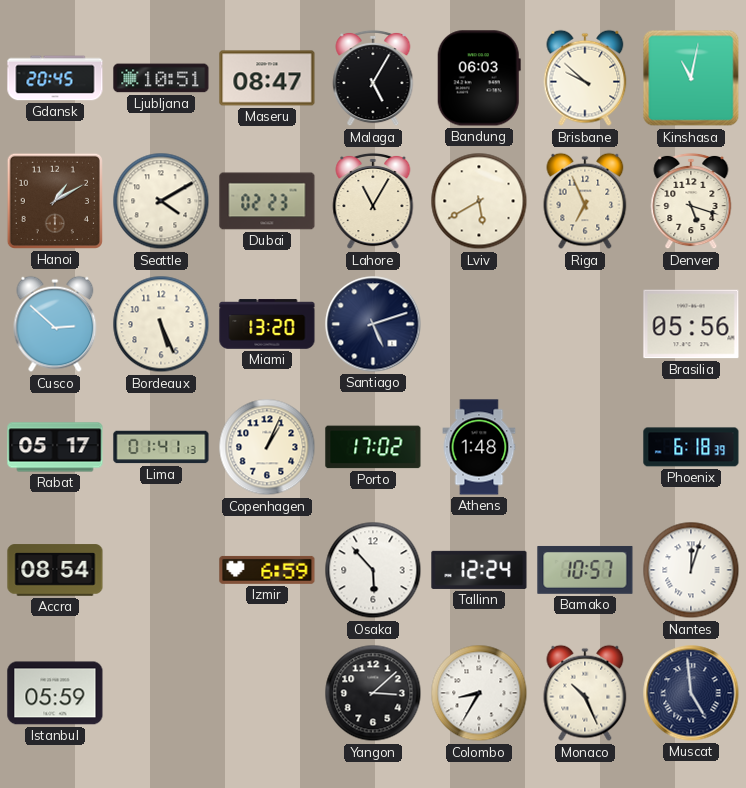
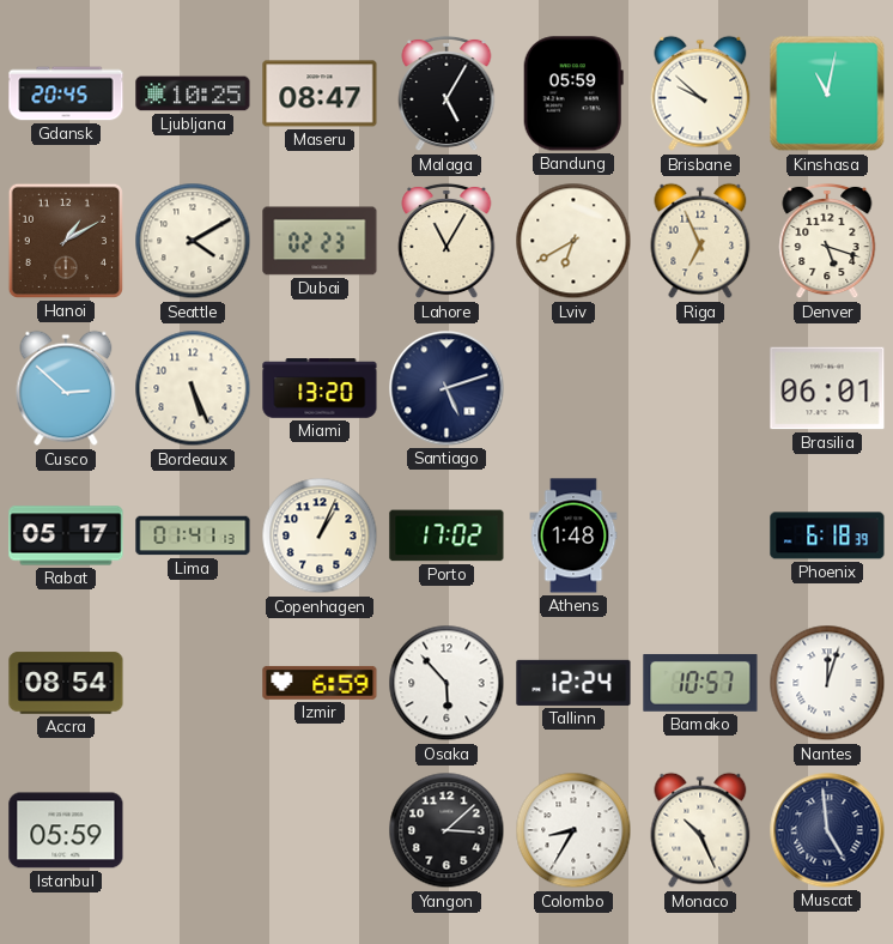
Ljubljana: 10:51 -> 10:25 (193, 93)
Bandung: 06:03 -> 05:59 (573, 93)
Lviv: 5:40 -> 6:40 (573, 241)
Brasilia: 05:56 -> 06:01 (827, 388)
